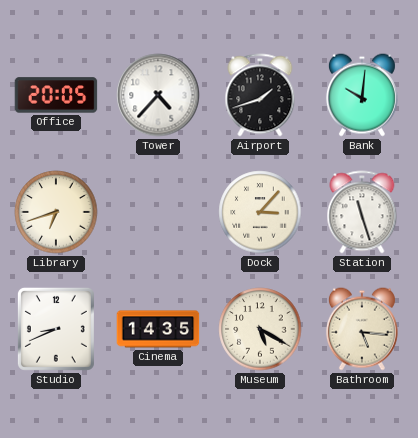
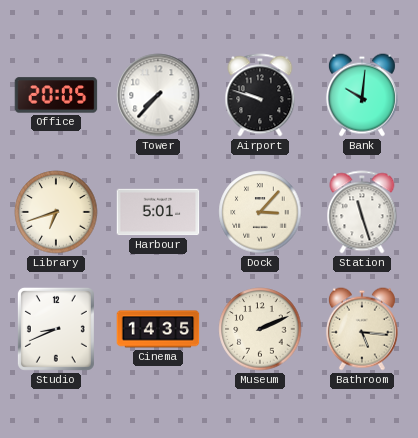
Tower: 4:37 -> 7:37 (158, 95)
Airport: 1:42 -> 9:48 (260, 95)
Harbour: none -> 5:01 (158, 212)
Museum: 5:20 -> 2:11 (260, 329)
